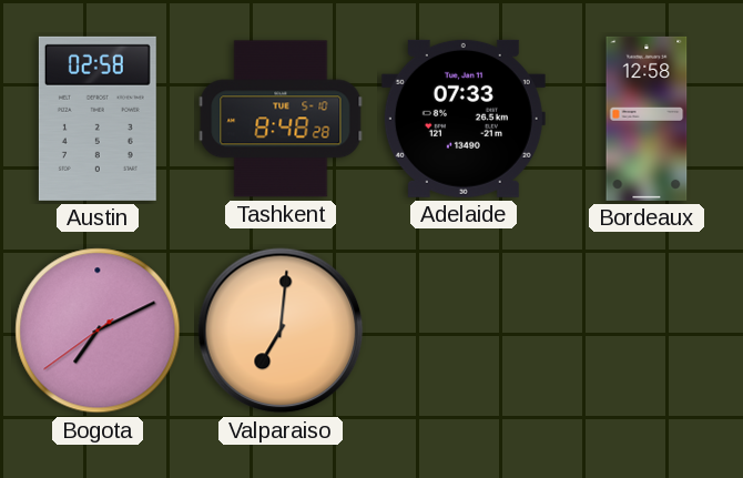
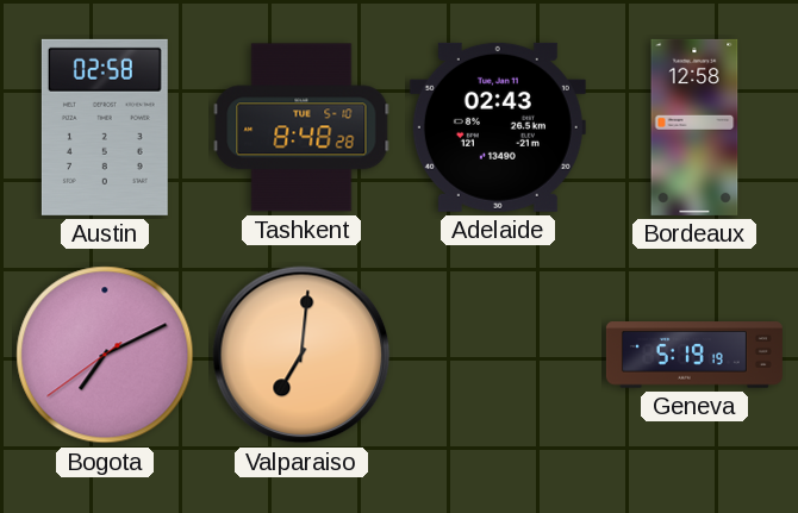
Adelaide: 07:33 -> 02:43 (498, 127)
Geneva: none -> 5:19 (694, 355)
